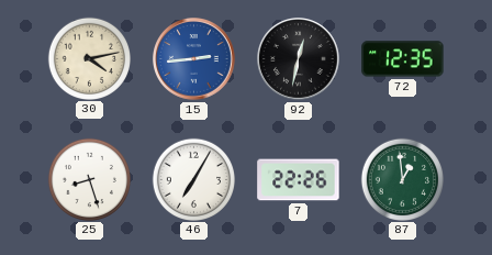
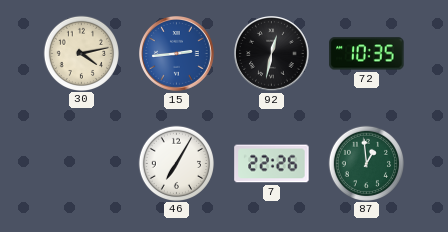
72: 12:35 -> 10:35 (367, 54)
25: 8:27 -> none (89, 179)
